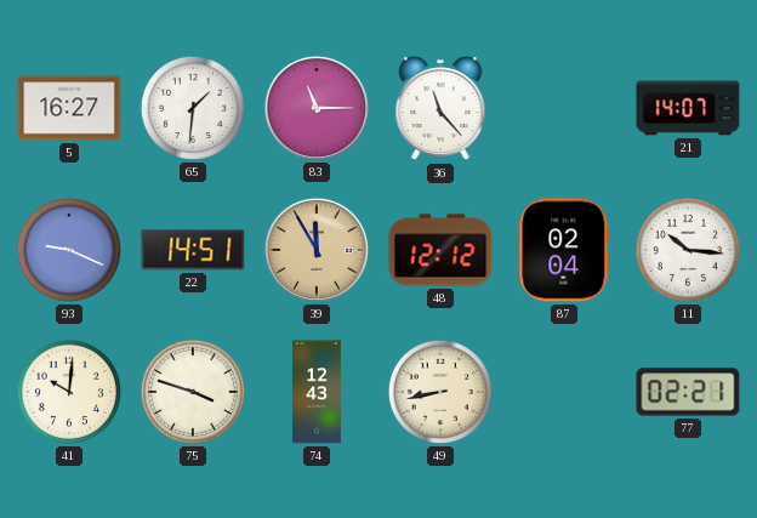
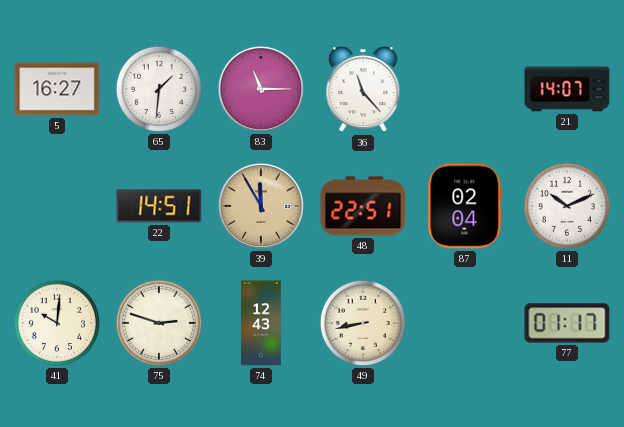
93: 9:19 -> none (69, 250)
48: 12:12 -> 22:51 (363, 206)
11: 10:16 -> 10:11 (567, 206)
75: 3:48 -> 2:48 (159, 323)
77: 02:21 -> 01:17 (567, 323)
